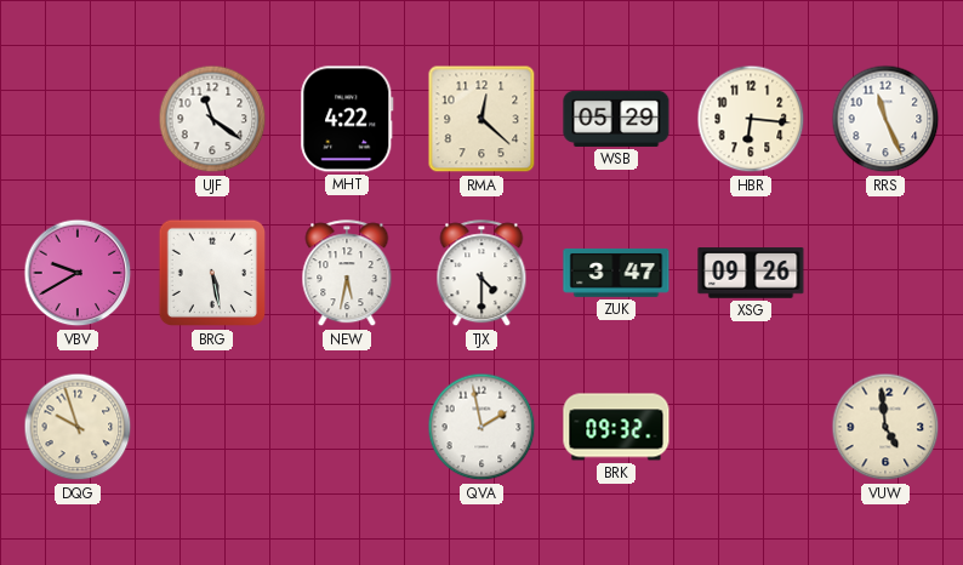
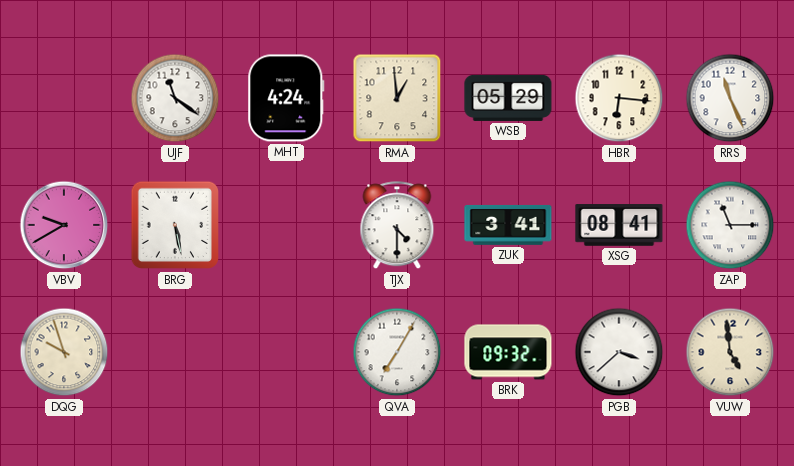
MHT: 4:22 -> 4:24 (286, 98)
RMA: 12:22 -> 12:59 (397, 98)
NEW: 5:32 -> none (347, 274)
ZUK: 3:47 -> 3:41 (508, 225)
XSG: 09:26 -> 08:41 (619, 225)
ZAP: none -> 11:15 (730, 225)
QVA: 1:58 -> 7:05 (397, 352)
PGB: none -> 3:38 (619, 352)
